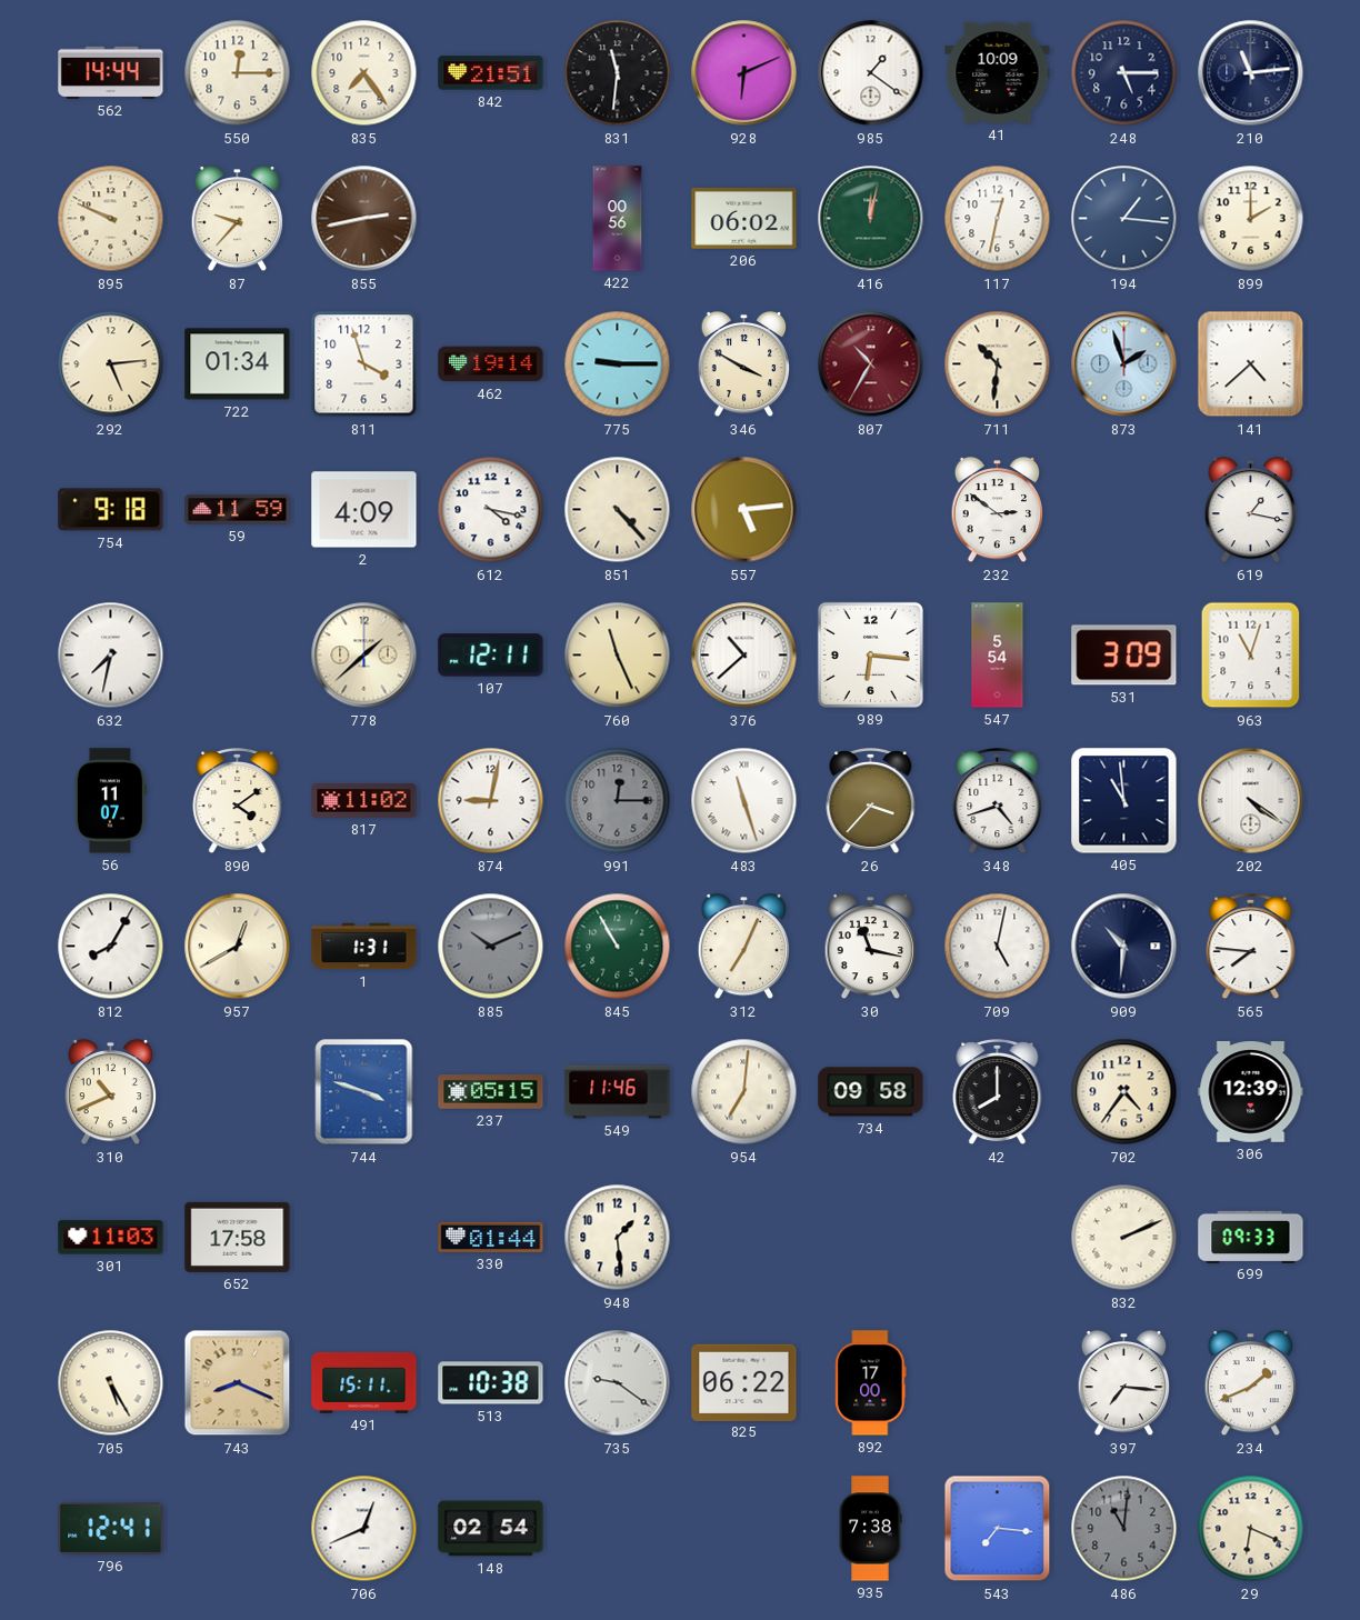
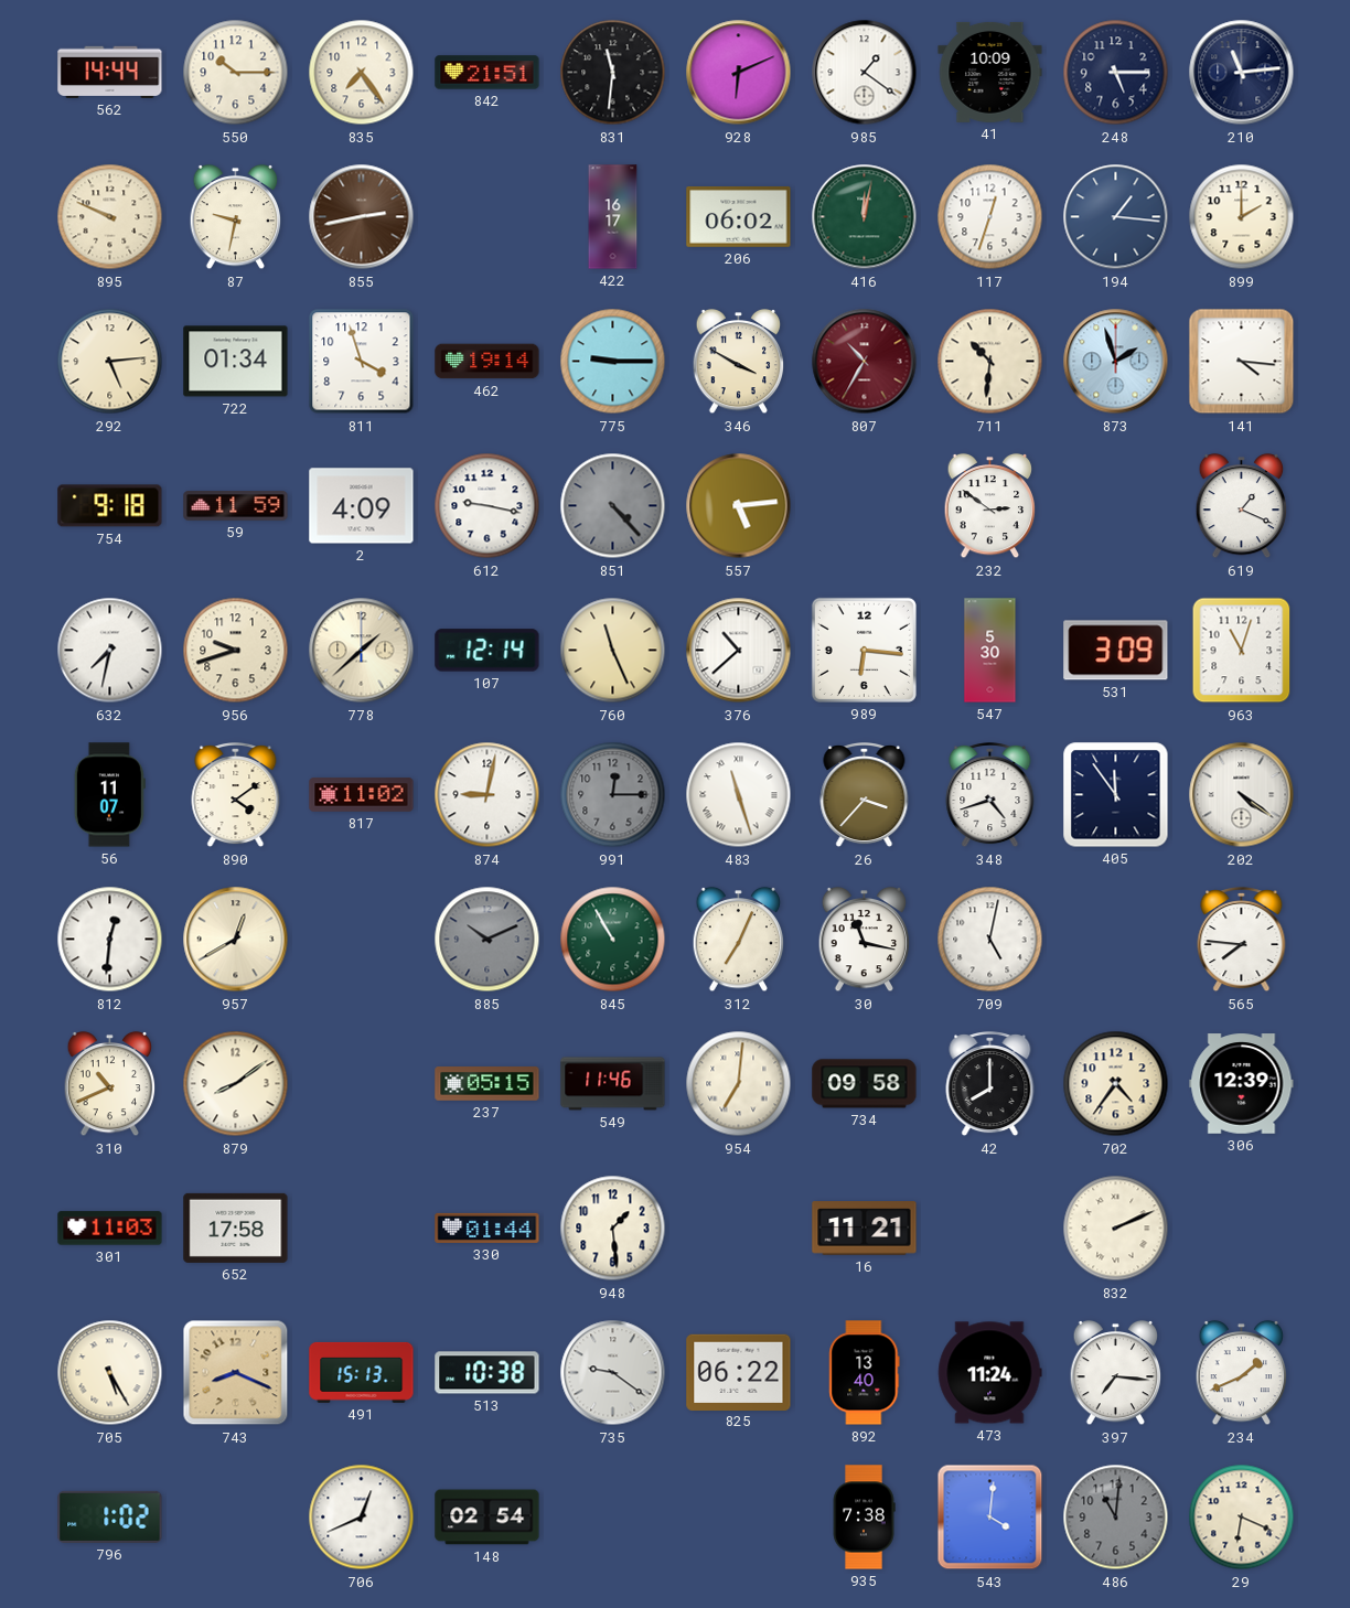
550: 12:15 -> 10:15 (236, 73)
87: 9:37 -> 9:32 (236, 217)
422: 00:56 -> 16:17 (613, 217)
117: 12:32 -> 12:33 (990, 217)
141: 4:38 -> 4:16 (1242, 362)
612: 4:17 -> 9:17 (488, 506)
851 dial: cream -> grey (613, 506)
619: 1:17 -> 1:19 (1242, 506)
956: none -> 9:42 (236, 651)
107: 12:11 -> 12:14 (488, 651)
547: 5:54 -> 5:30 (990, 651)
405: 10:59 -> 11:54 (1116, 795)
812: 8:05 -> 12:31 (110, 940)
1: 1:31 -> none (364, 947)
909: 10:31 -> none (1124, 947)
879: none -> 8:09 (236, 1084)
744: 3:48 -> none (364, 1092)
16: none -> 11:21 (865, 1229)
699: 09:33 -> none (1251, 1237)
491: 15:11 -> 15:13 (362, 1372)
892: 17:00 -> 13:40 (865, 1373)
473: none -> 11:24 (990, 1373)
796: 12:41 -> 1:02 (110, 1516)
543: 7:16 -> 4:01 (990, 1518)
